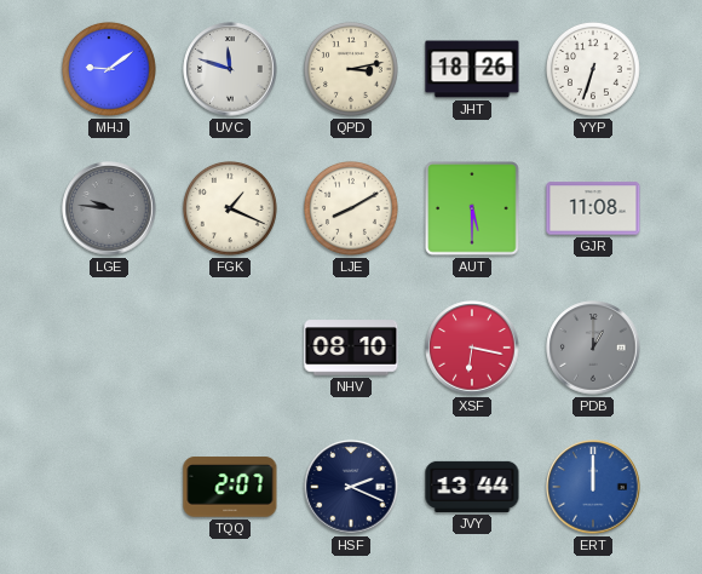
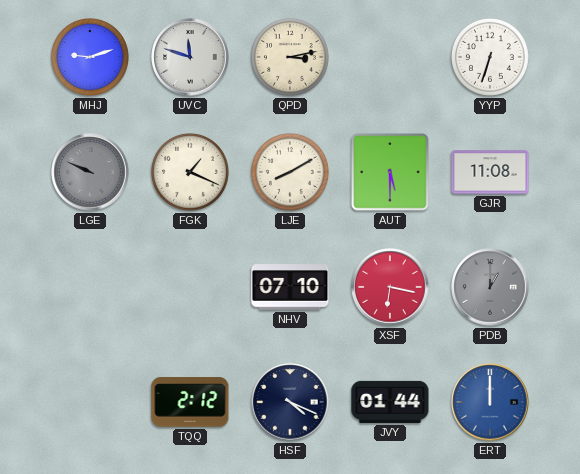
MHJ: 9:09 -> 9:12 (90, 57)
JHT: 18:26 -> none (472, 69)
LGE: 9:46 -> 9:49 (90, 172)
NHV: 08:10 -> 07:10 (290, 287)
TQQ: 2:07 -> 2:12 (190, 402)
HSF: 2:19 -> 4:19 (290, 402)
JVY: 13:44 -> 01:44 (390, 402)
